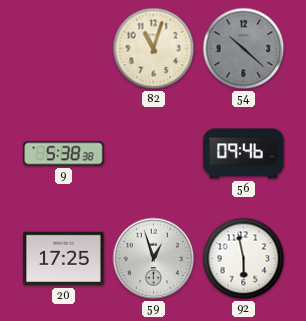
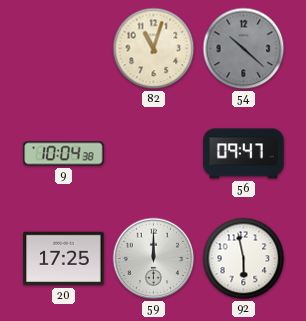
9: 5:38 -> 10:04 (64, 154)
56: 09:46 -> 09:47 (244, 154)
59: 12:57 -> 12:00 (154, 259)
